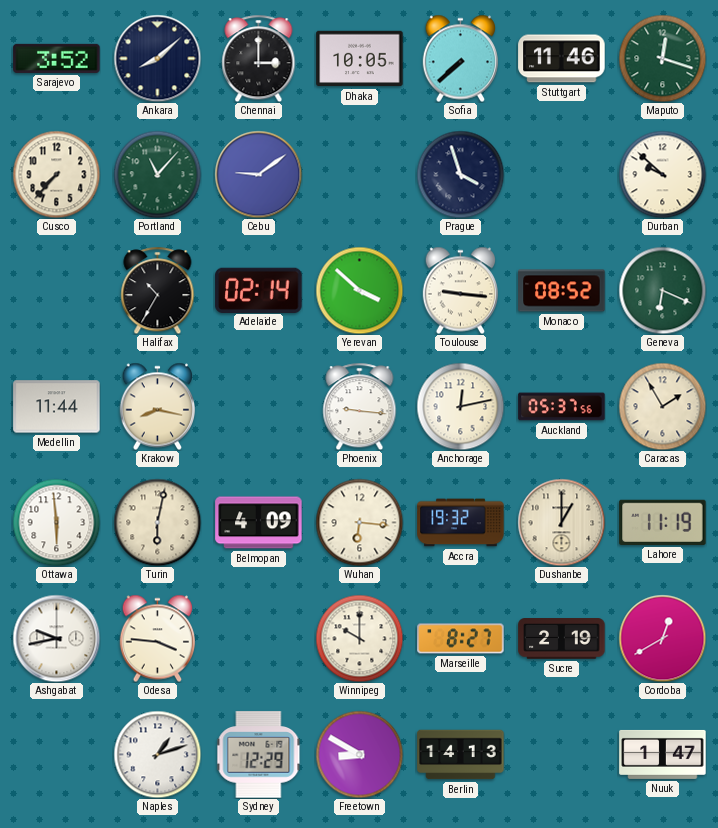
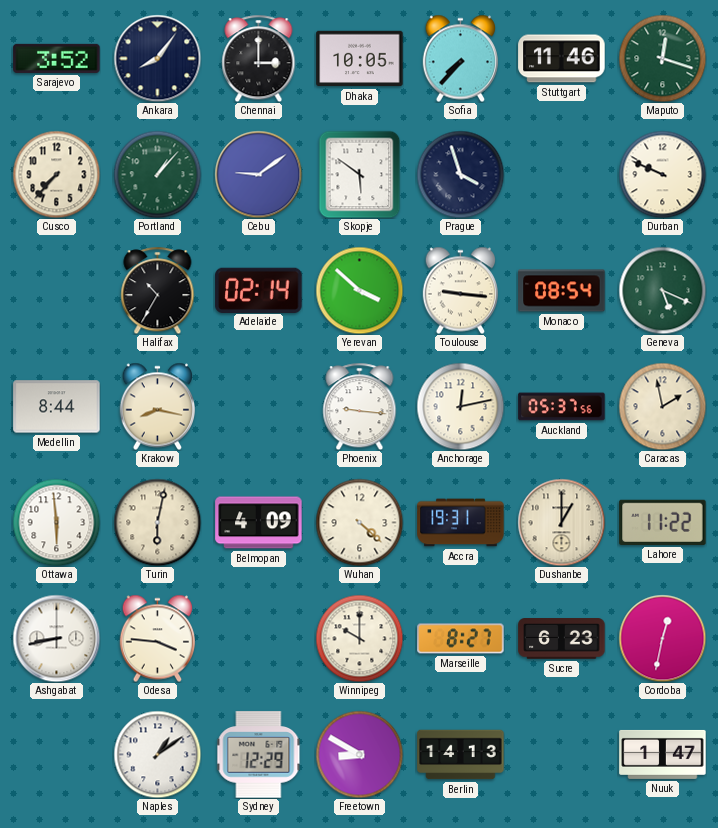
Ankara: 8:08 -> 8:06 (157, 58)
Sofia: 7:38 -> 7:37 (460, 58)
Portland: 11:07 -> 1:07 (157, 174)
Skopje: none -> 5:51 (360, 174)
Durban: 9:52 -> 9:49 (662, 174)
Monaco: 08:52 -> 08:54 (562, 291)
Geneva: 6:19 -> 5:19 (662, 290)
Medellin: 11:44 -> 8:44 (57, 407)
Caracas: 1:55 -> 1:58 (662, 406)
Wuhan: 6:16 -> 4:22 (359, 522)
Accra: 19:32 -> 19:31 (461, 523)
Lahore: 11:19 -> 11:22 (663, 522)
Ashgabat: 9:43 -> 8:43 (56, 638)
Sucre: 2:19 -> 6:23 (562, 639)
Cordoba: 12:40 -> 12:32 (662, 638)
Naples: 1:12 -> 1:09 (157, 754)
